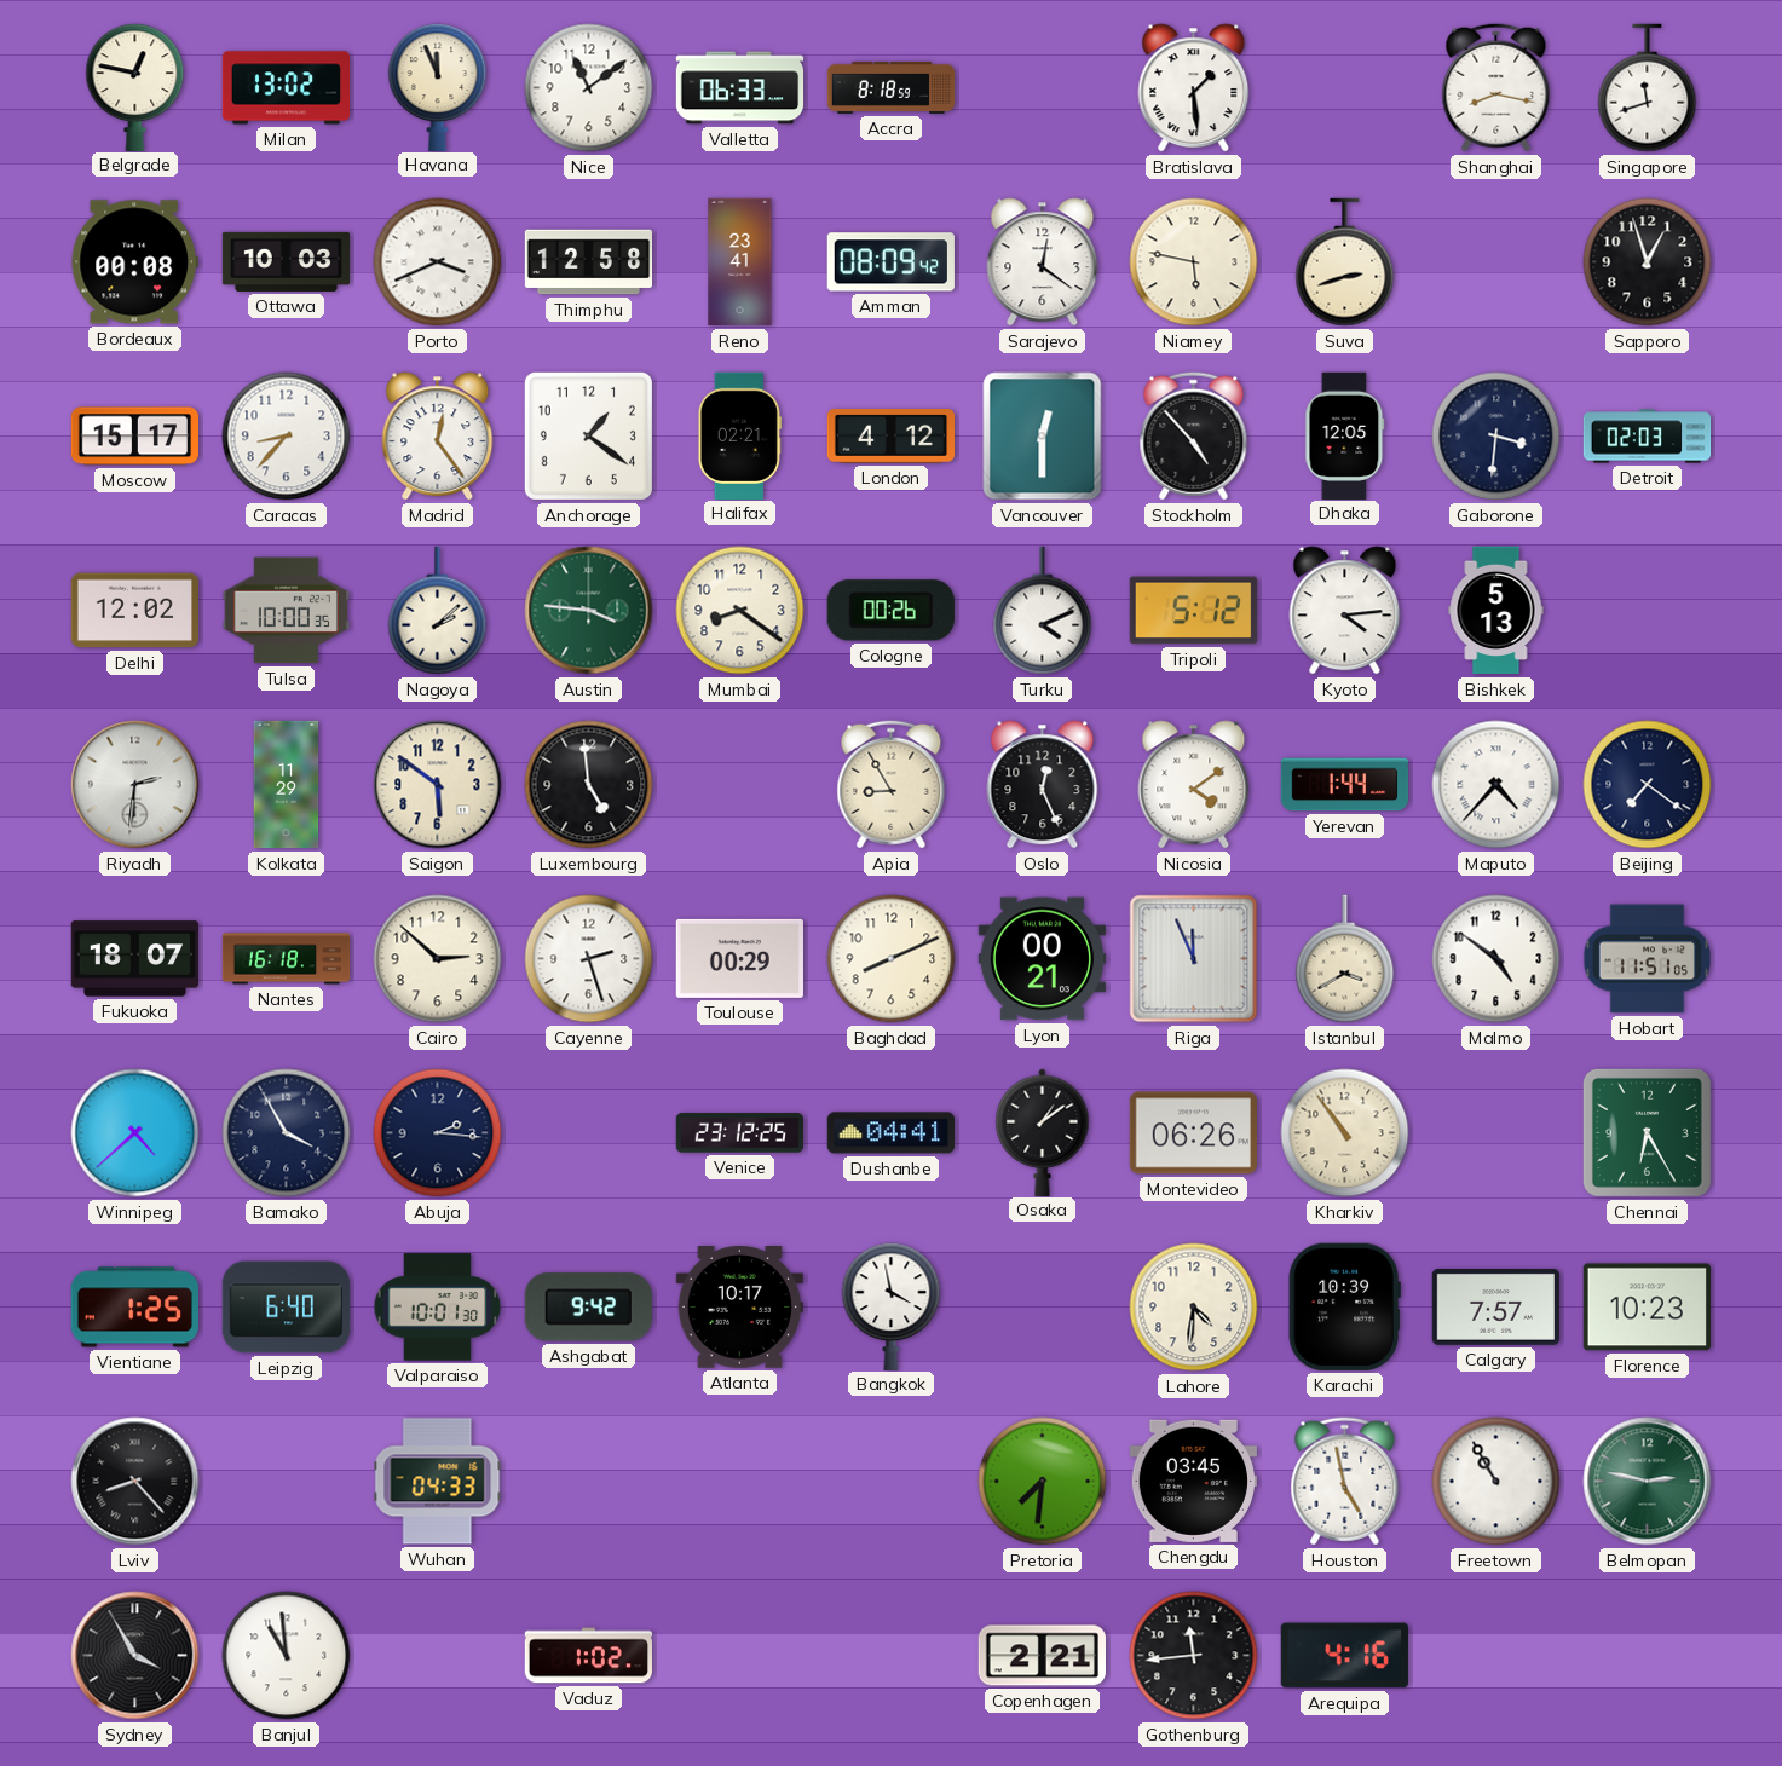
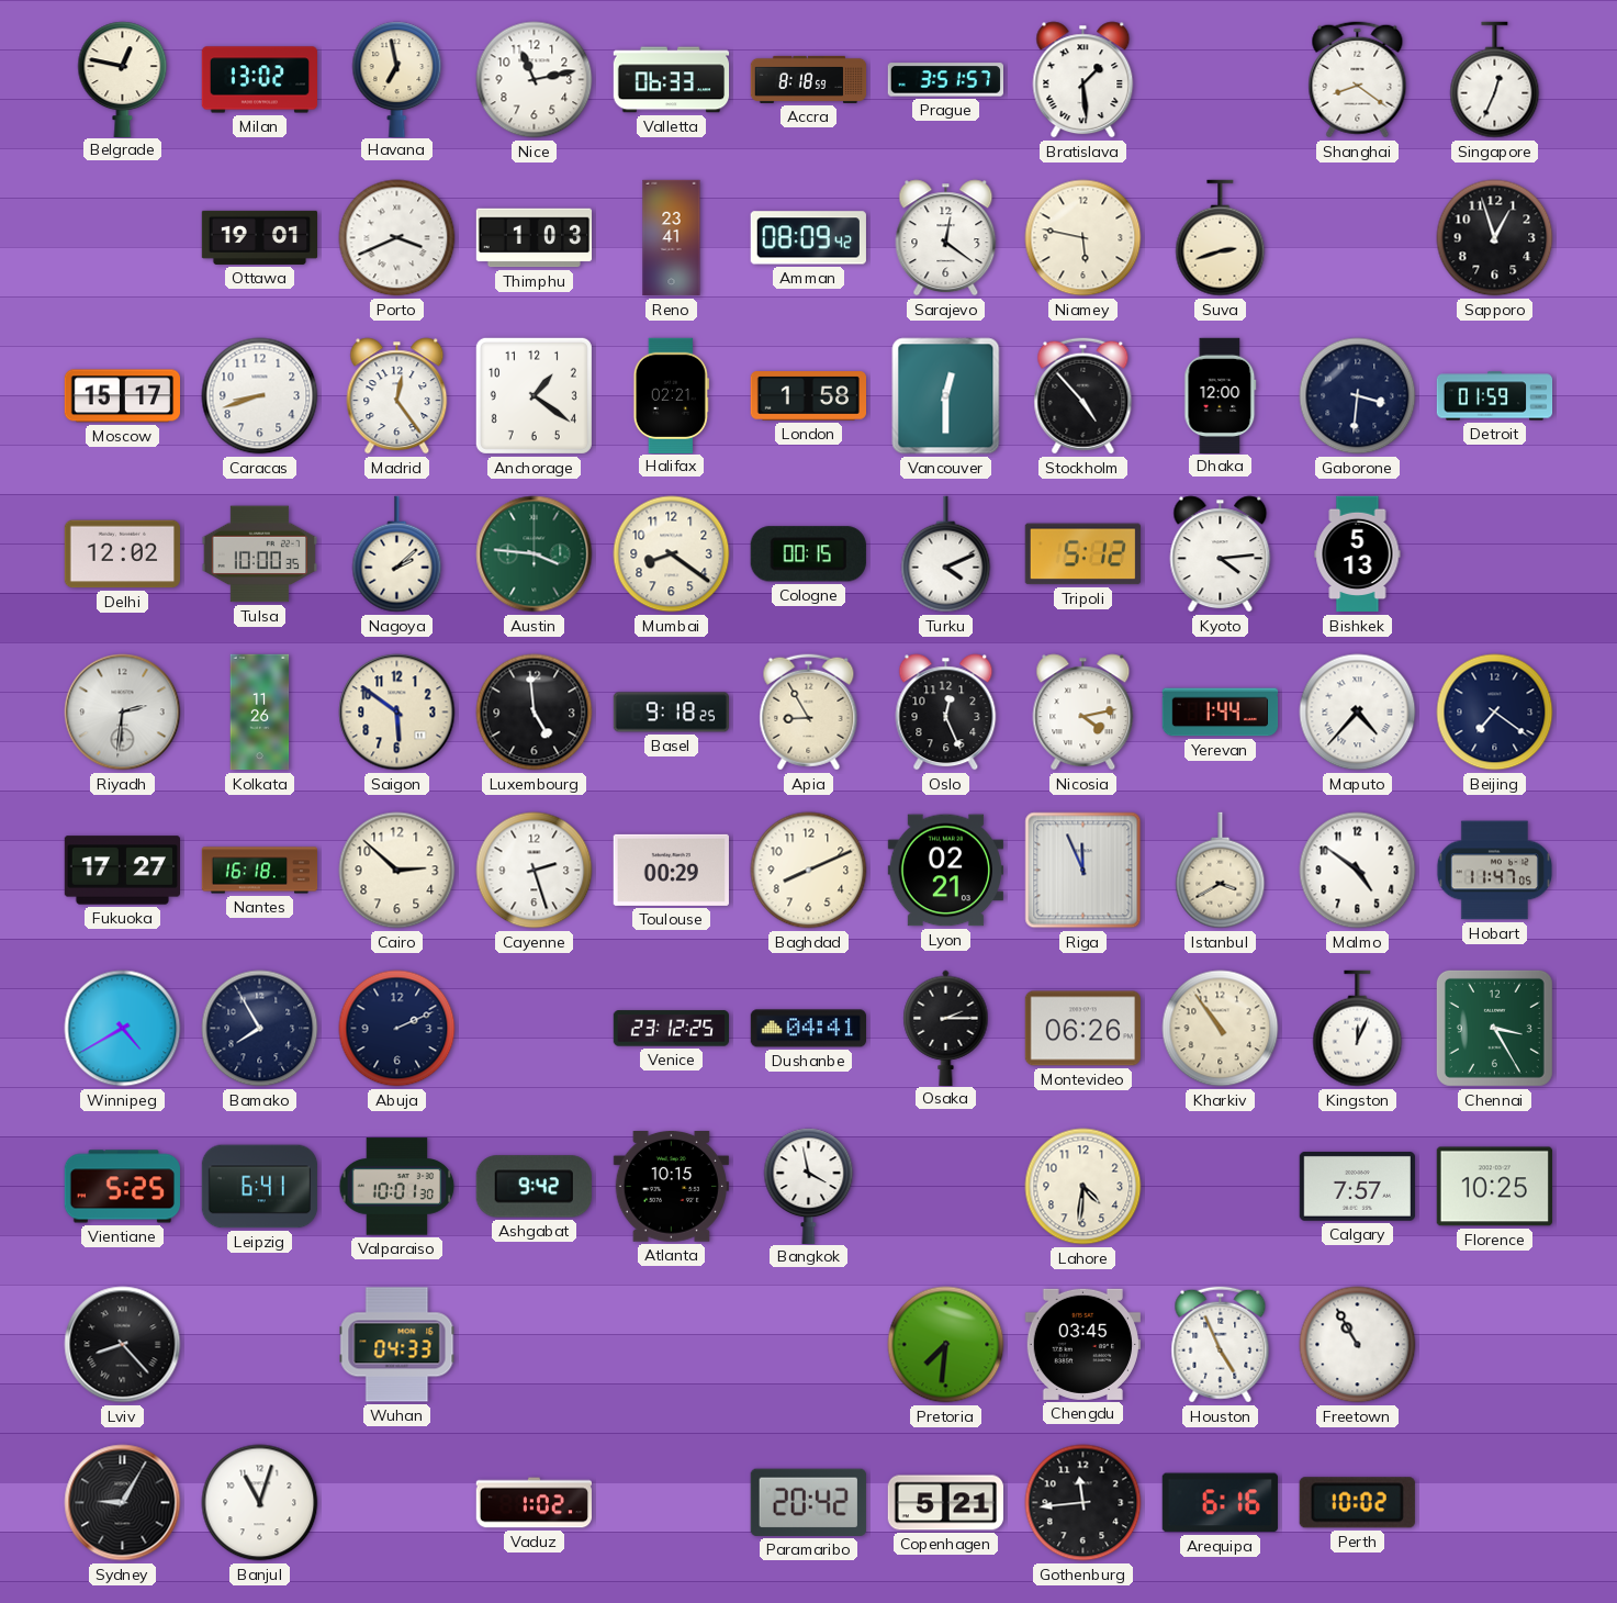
Havana: 11:56 -> 6:58 (397, 79)
Nice: 11:09 -> 11:13 (535, 80)
Prague: none -> 3:51 (945, 80)
Shanghai: 8:17 -> 8:21 (1358, 80)
Singapore: 11:42 -> 12:34 (1495, 80)
Bordeaux: 00:08 -> none (134, 262)
Ottawa: 10:03 -> 19:01 (260, 237)
Thimphu: 12:58 -> 1:03 (535, 238)
Caracas: 8:37 -> 8:42 (260, 396)
London: 4:12 -> 1:58 (808, 396)
Dhaka: 12:05 -> 12:00 (1221, 395)
Detroit: 02:03 -> 01:59 (1495, 396)
Cologne: 00:26 -> 00:15 (808, 554)
Kolkata: 11:29 -> 11:26 (260, 713)
Basel: none -> 9:18 (671, 713)
Nicosia: 4:09 -> 4:13 (1083, 713)
Fukuoka: 18:07 -> 17:27 (122, 871)
Lyon: 00:21 -> 02:21 (945, 871)
Hobart: 11:51 -> 11:47 (1494, 871)
Winnipeg: 4:38 -> 4:40 (123, 1029)
Bamako: 3:55 -> 7:55 (260, 1029)
Abuja: 2:16 -> 2:11 (397, 1029)
Osaka: 1:09 -> 2:15 (946, 1028)
Kingston: none -> 12:04 (1358, 1029)
Chennai: 6:25 -> 3:25 (1494, 1028)
Vientiane: 1:25 -> 5:25 (122, 1187)
Leipzig: 6:40 -> 6:41 (260, 1187)
Atlanta: 10:17 -> 10:15 (671, 1187)
Karachi: 10:39 -> none (1344, 1306)
Florence: 10:23 -> 10:25 (1494, 1187)
Houston: 4:58 -> 4:56 (1221, 1345)
Belmopan: 2:47 -> none (1648, 1482)
Sydney: 3:55 -> 9:05 (123, 1503)
Banjul: 10:59 -> 11:03 (260, 1503)
Paramaribo: none -> 20:42 (808, 1502)
Copenhagen: 2:21 -> 5:21 (945, 1503)
Arequipa: 4:16 -> 6:16 (1220, 1503)
Perth: none -> 10:02 (1357, 1503)
